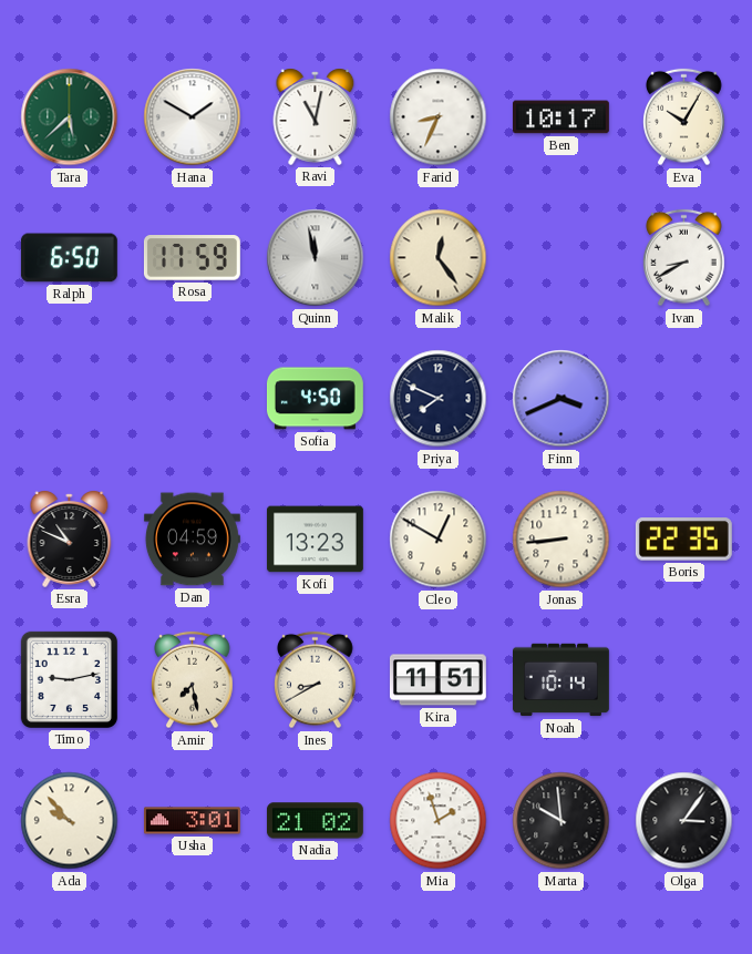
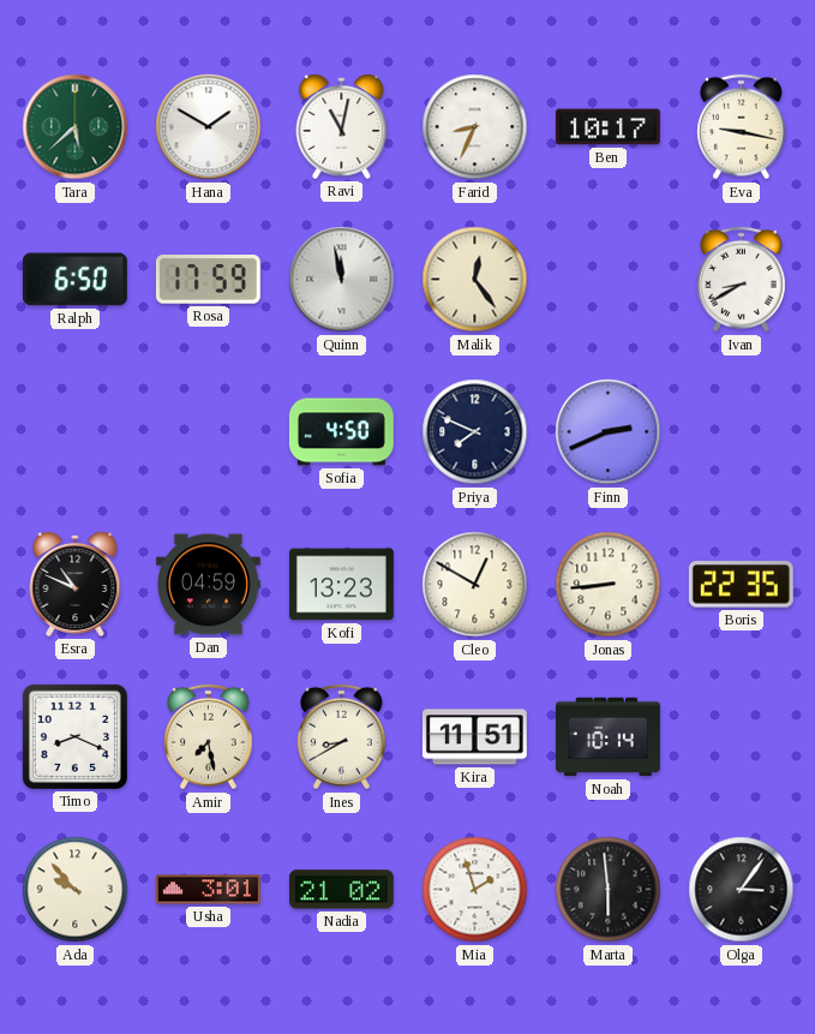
Eva: 10:05 -> 9:17 (742, 127)
Finn: 3:41 -> 2:41 (609, 432)
Timo: 9:13 -> 8:19 (74, 736)
Marta: 9:59 -> 5:59 (609, 890)
